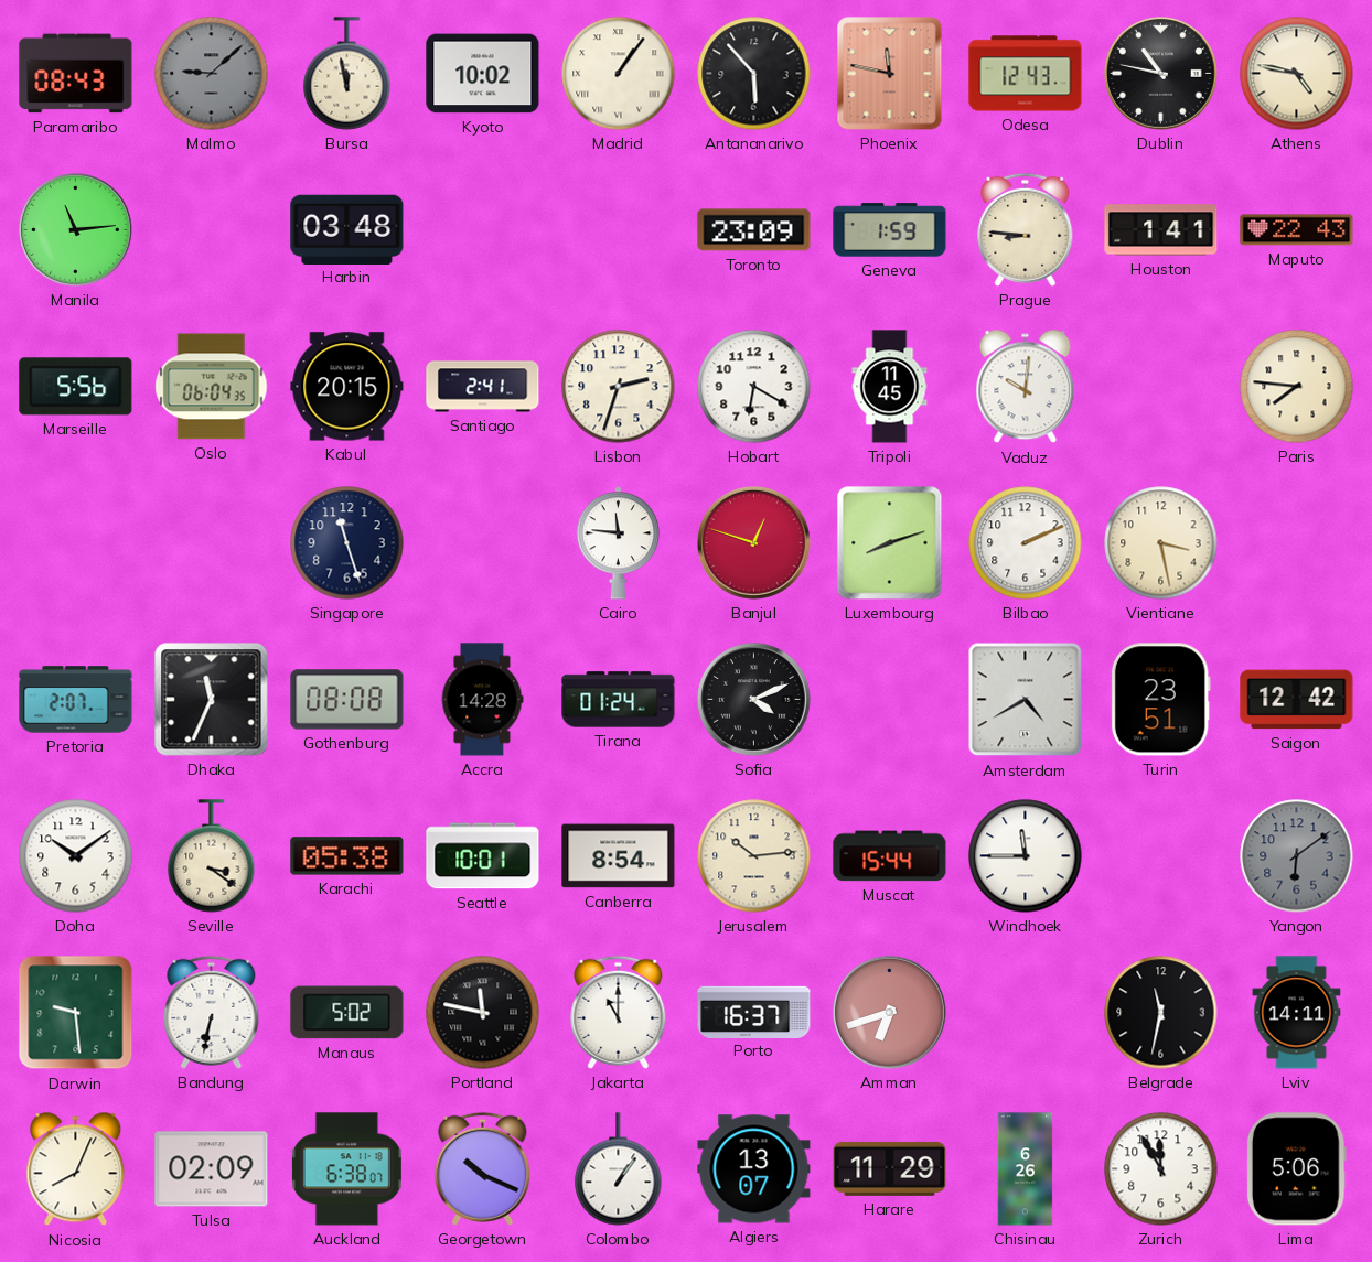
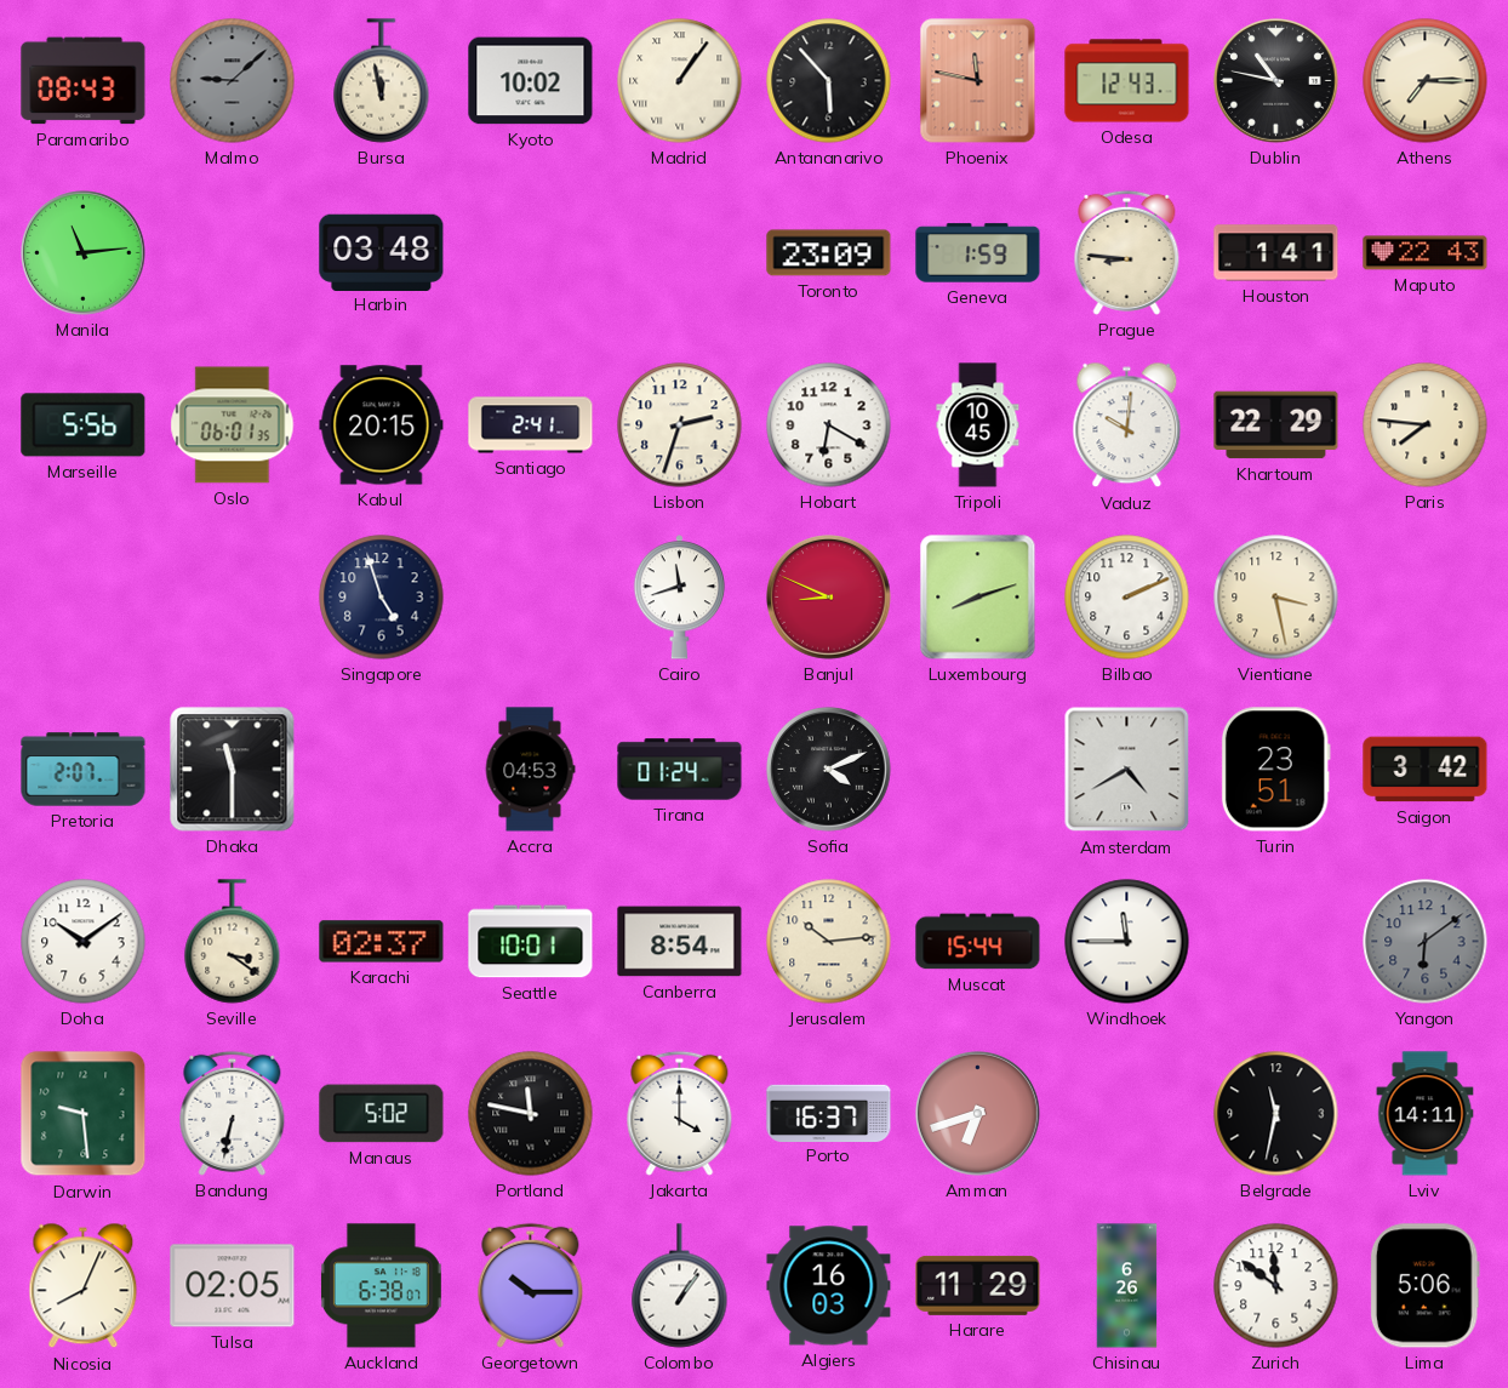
Athens: 4:47 -> 7:15 (1426, 81)
Oslo: 06:04 -> 06:01 (233, 425)
Tripoli: 11:45 -> 10:45 (978, 425)
Khartoum: none -> 22:29 (1276, 425)
Singapore: 11:27 -> 4:57 (382, 598)
Cairo: 11:46 -> 11:42 (680, 598)
Banjul: 12:48 -> 8:49 (829, 598)
Dhaka: 11:34 -> 11:30 (233, 770)
Gothenburg: 08:08 -> none (347, 700)
Accra: 14:28 -> 04:53 (530, 770)
Saigon: 12:42 -> 3:42 (1426, 770)
Karachi: 05:38 -> 02:37 (382, 942)
Jakarta: 11:00 -> 4:00 (680, 1113)
Tulsa: 02:09 -> 02:05 (233, 1286)
Georgetown: 10:19 -> 10:15 (531, 1285)
Algiers: 13:07 -> 16:03 (829, 1286)
Zurich: 11:55 -> 11:51 (1276, 1286)
